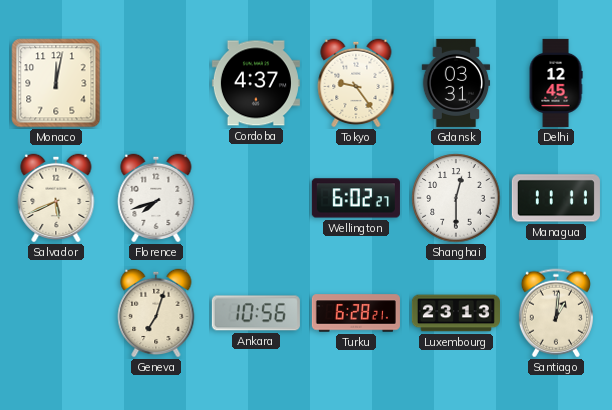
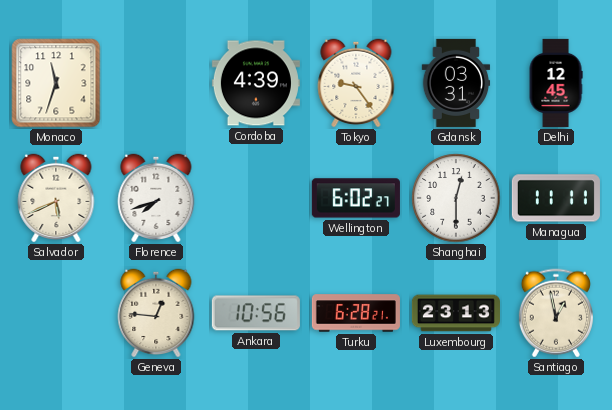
Monaco: 12:02 -> 11:33 (56, 83)
Cordoba: 4:37 -> 4:39 (256, 83)
Geneva: 7:03 -> 12:46 (156, 313)
Santiago: 1:01 -> 12:58 (556, 313)
